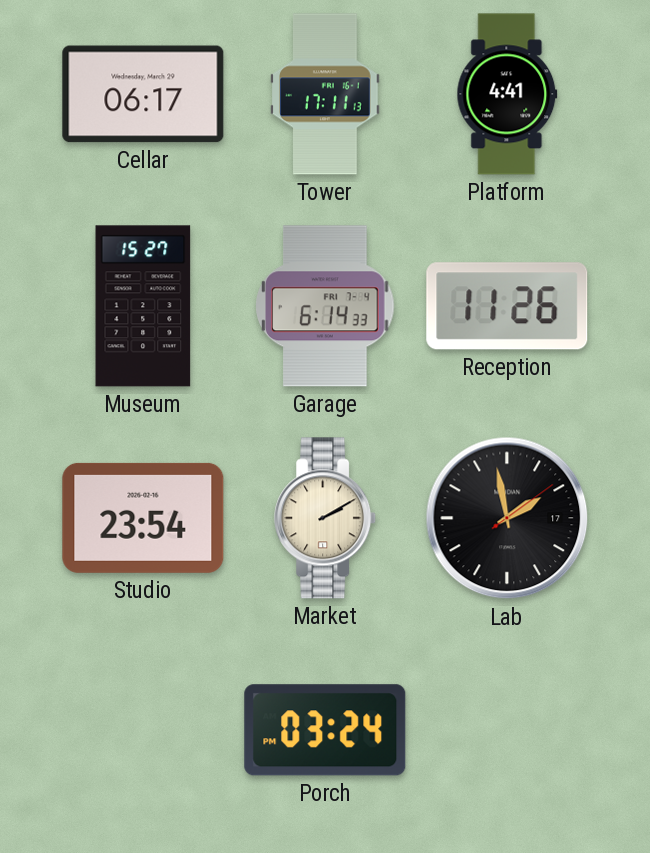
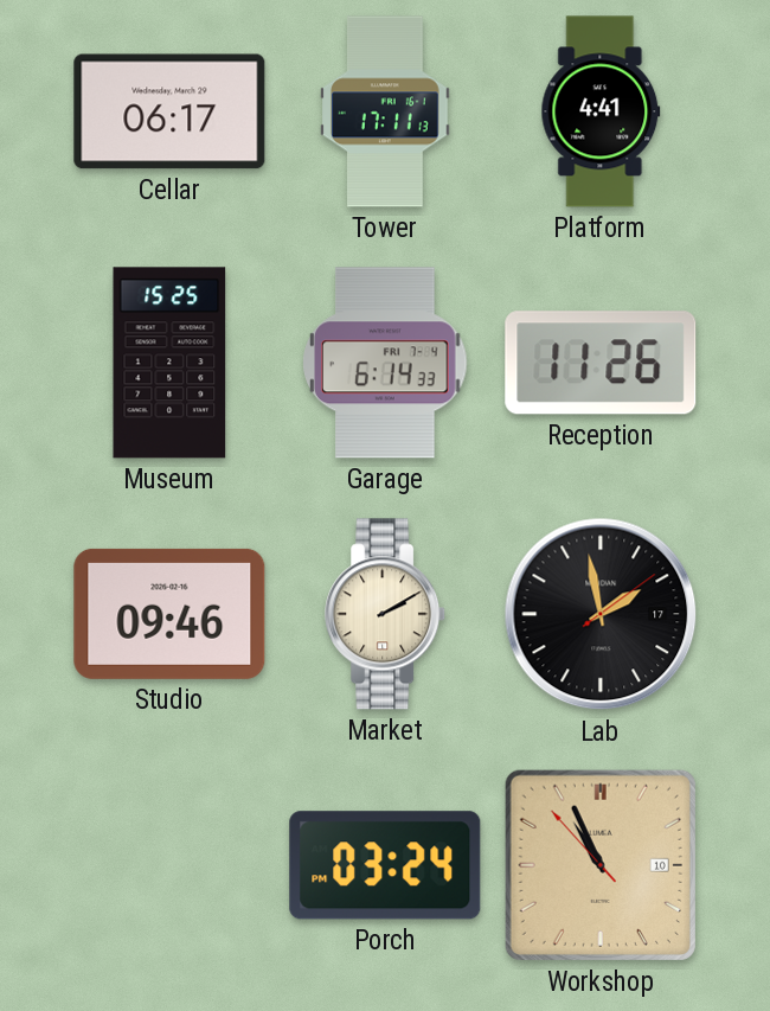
Museum: 15:27 -> 15:25 (169, 363)
Studio: 23:54 -> 09:46 (169, 614)
Workshop: none -> 10:55 (601, 865)
